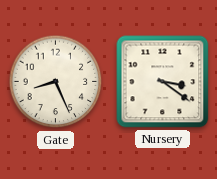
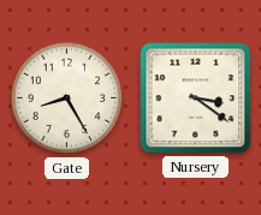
Gate: 8:26 -> 8:25 (67, 98)
